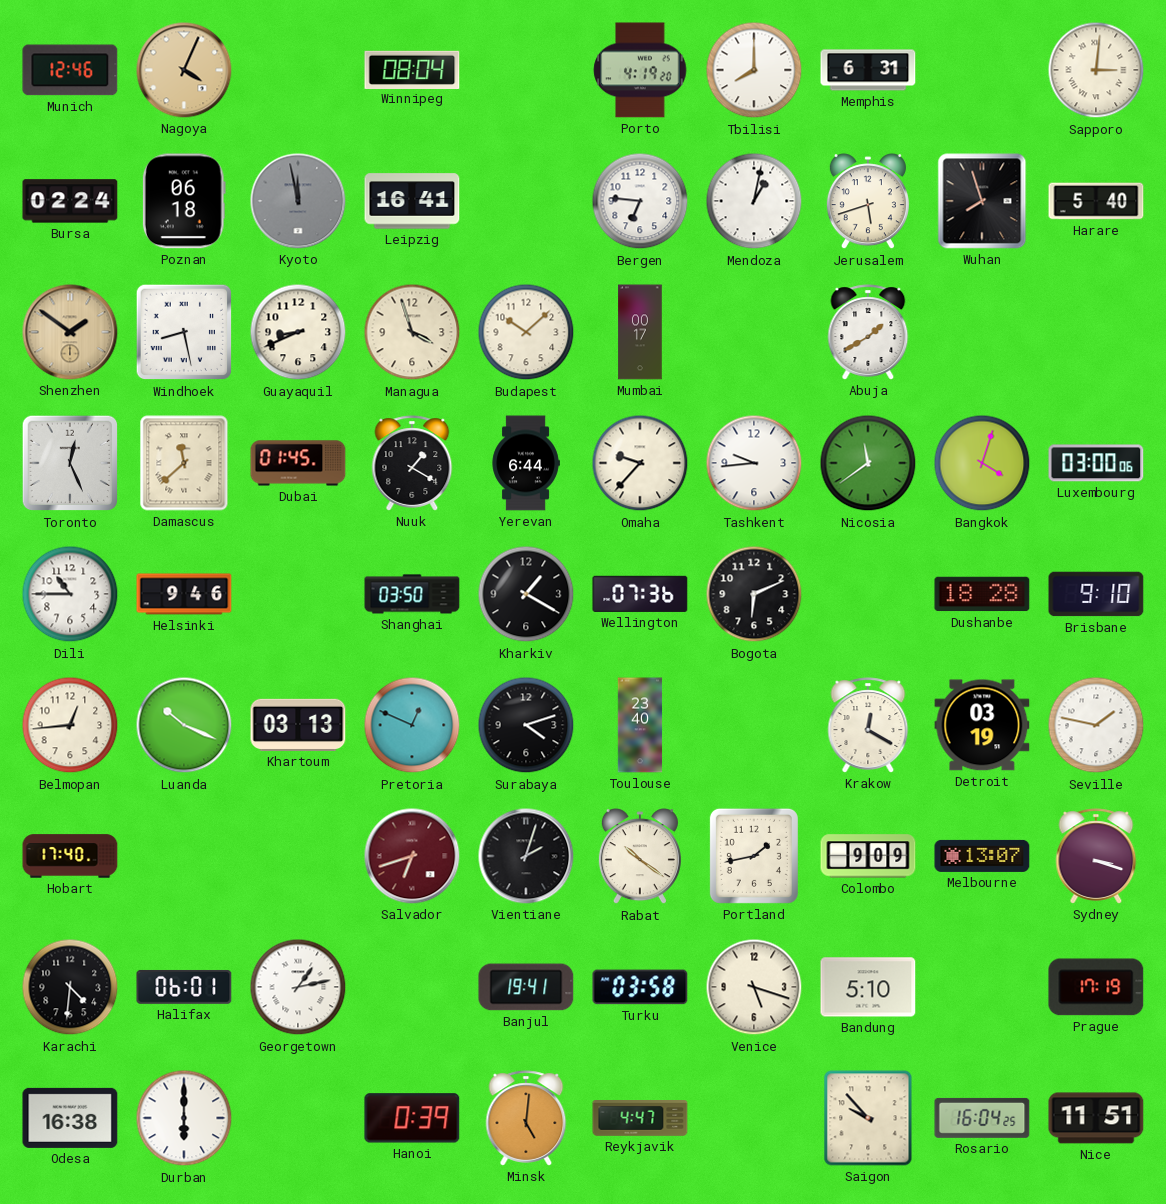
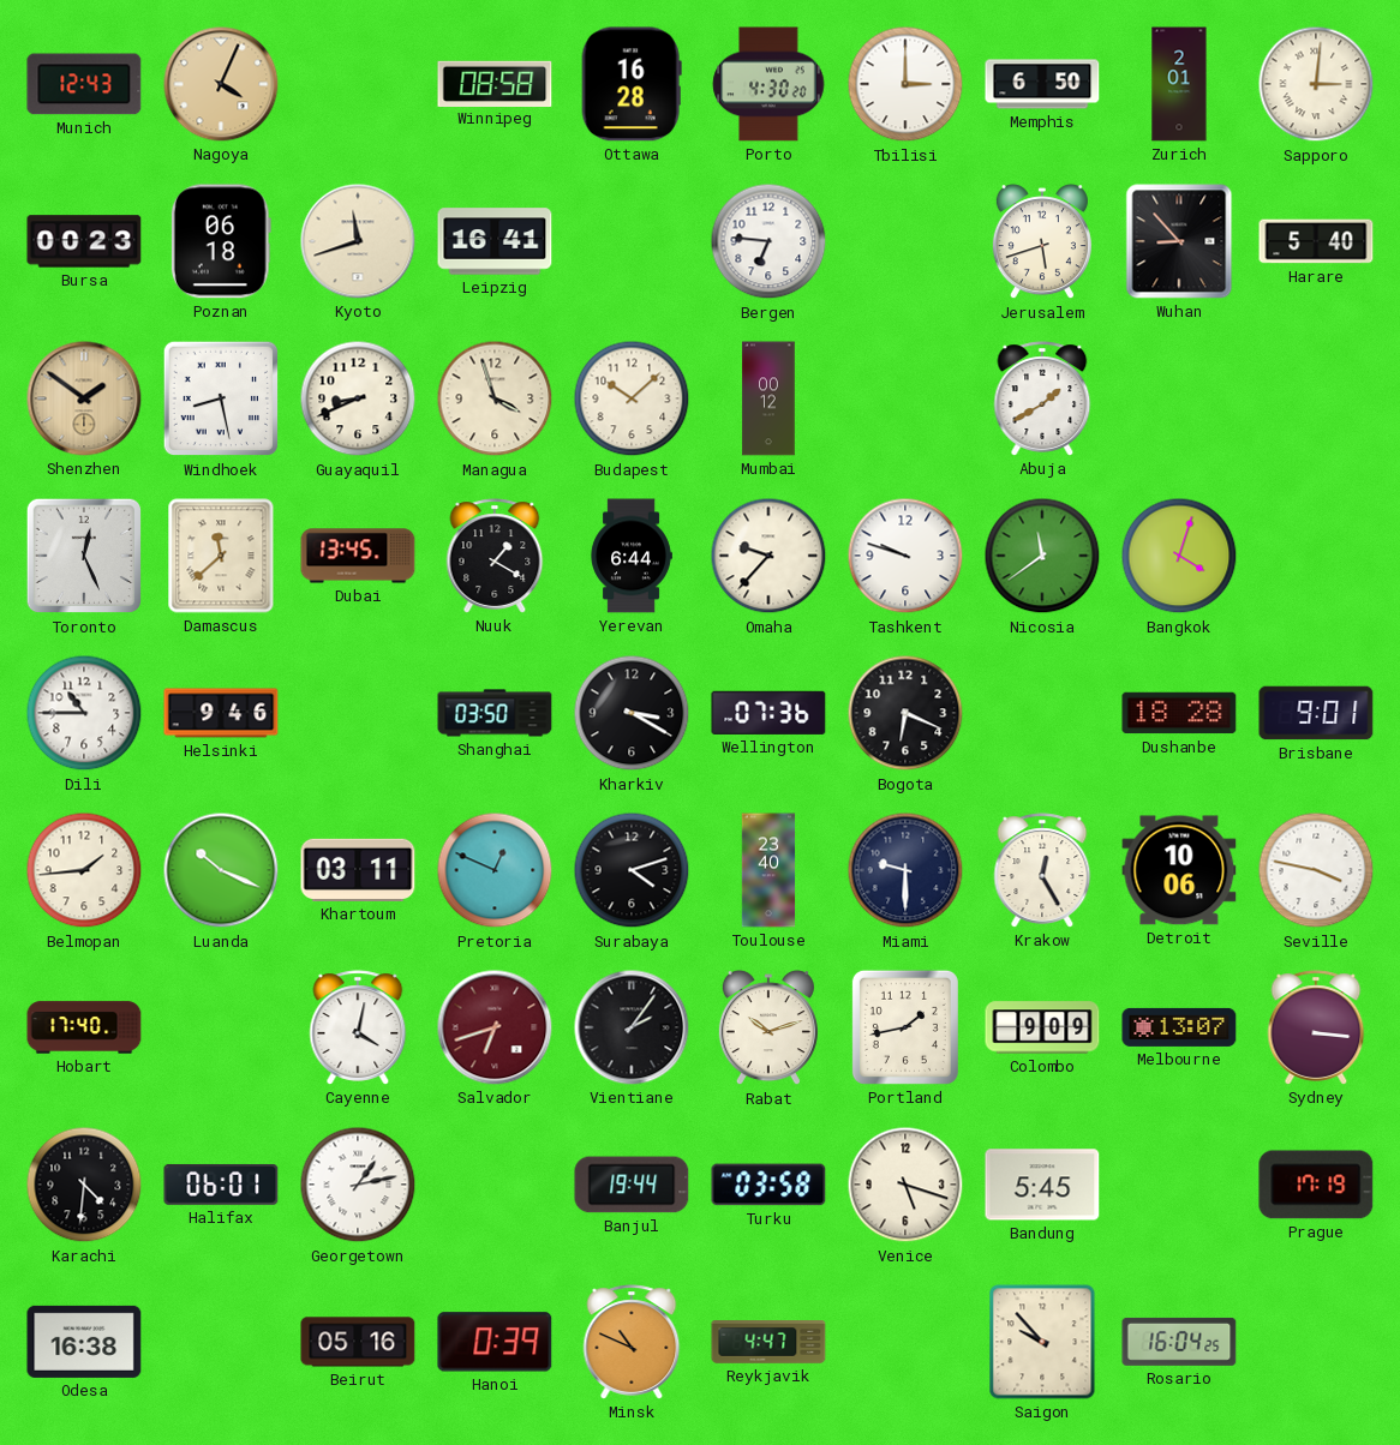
Munich: 12:46 -> 12:43 (84, 84)
Winnipeg: 08:04 -> 08:58 (495, 83)
Ottawa: none -> 16:28 (632, 84)
Porto: 4:19 -> 4:30 (768, 84)
Tbilisi: 8:00 -> 3:00 (905, 84)
Memphis: 6:31 -> 6:50 (1042, 84)
Zurich: none -> 2:01 (1179, 84)
Bursa: 02:24 -> 00:23 (84, 241)
Kyoto: 11:58 -> 11:42 (358, 241)
Kyoto dial: grey -> cream (358, 241)
Mendoza: 1:02 -> none (754, 201)
Wuhan: 7:57 -> 8:53 (1179, 241)
Mumbai: 00:17 -> 00:12 (768, 398)
Dubai: 01:45 -> 13:45 (358, 556)
Tashkent: 9:44 -> 9:48 (905, 556)
Luxembourg: 03:00 -> none (1096, 463)
Kharkiv: 1:20 -> 3:20 (632, 713)
Bogota: 6:11 -> 6:19 (905, 713)
Brisbane: 9:10 -> 9:01 (1316, 713)
Belmopan: 12:44 -> 1:44 (84, 870)
Khartoum: 03:13 -> 03:11 (358, 870)
Miami: none -> 9:30 (905, 870)
Krakow: 12:20 -> 12:25 (1042, 870)
Detroit: 03:19 -> 10:06 (1179, 870)
Seville: 1:47 -> 3:47 (1316, 870)
Cayenne: none -> 4:02 (358, 1027)
Vientiane: 2:03 -> 2:06 (632, 1027)
Rabat: 10:21 -> 10:12 (768, 1029)
Sydney: 3:18 -> 3:16 (1316, 1027)
Banjul: 19:41 -> 19:44 (632, 1185)
Bandung: 5:10 -> 5:45 (1042, 1185)
Durban: 6:00 -> none (184, 1118)
Beirut: none -> 05:16 (358, 1342)
Minsk: 5:01 -> 10:49 (632, 1342)
Nice: 11:51 -> none (1096, 1118)
